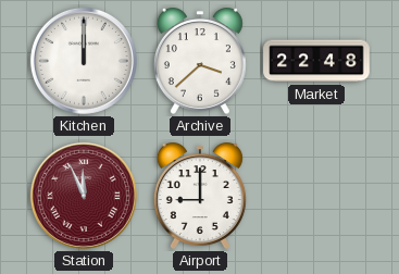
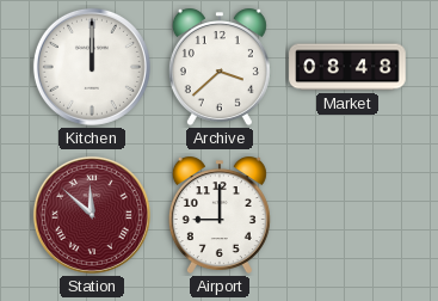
Market: 22:48 -> 08:48 (347, 67)
Station: 11:56 -> 11:52 (92, 215)
